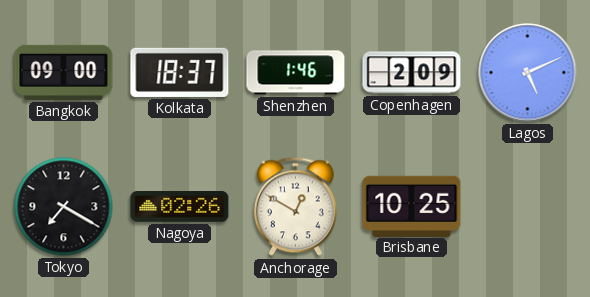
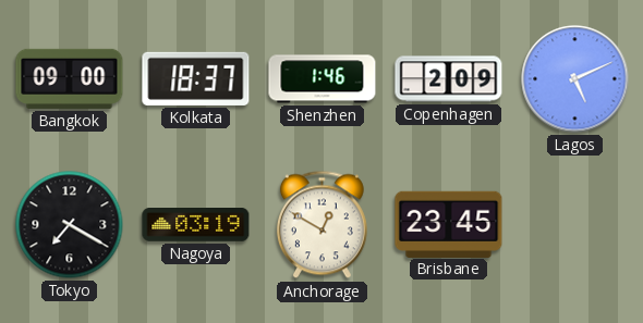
Nagoya: 02:26 -> 03:19 (196, 225)
Brisbane: 10:25 -> 23:45 (449, 224)
